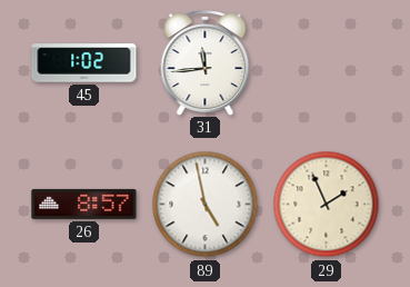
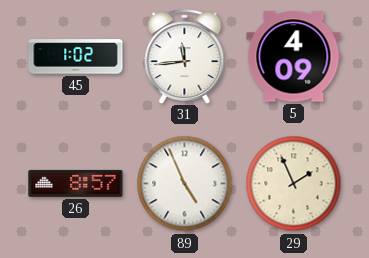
5: none -> 4:09 (294, 57)
89: 4:58 -> 4:56 (185, 184)
